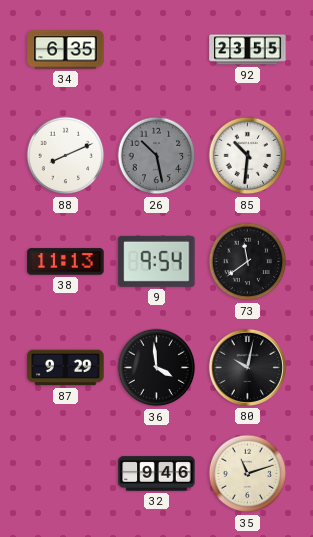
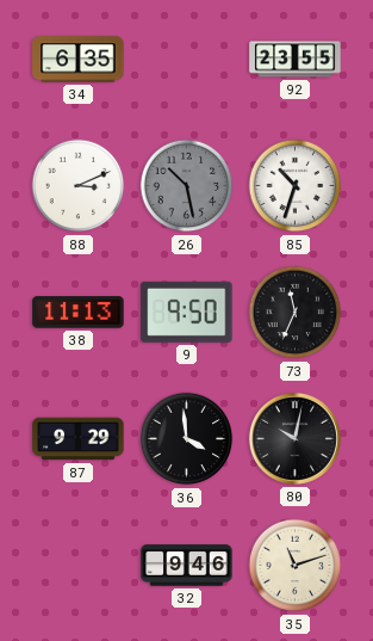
88: 8:11 -> 3:11 (79, 186)
85: 10:31 -> 10:33 (296, 186)
9: 9:54 -> 9:50 (187, 312)
73: 11:39 -> 11:34 (296, 313)
